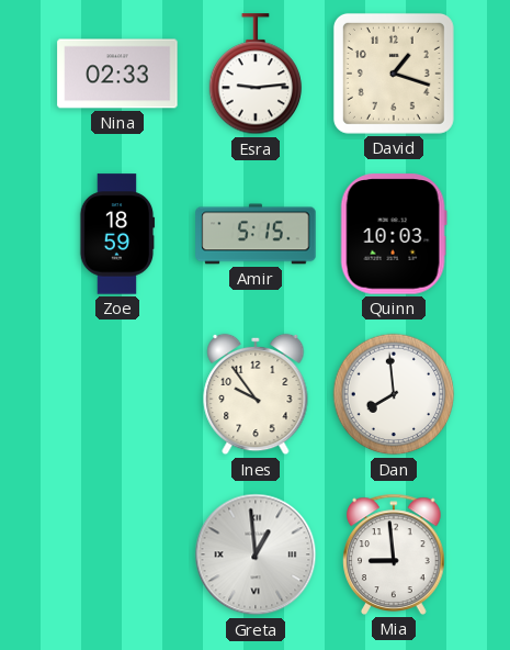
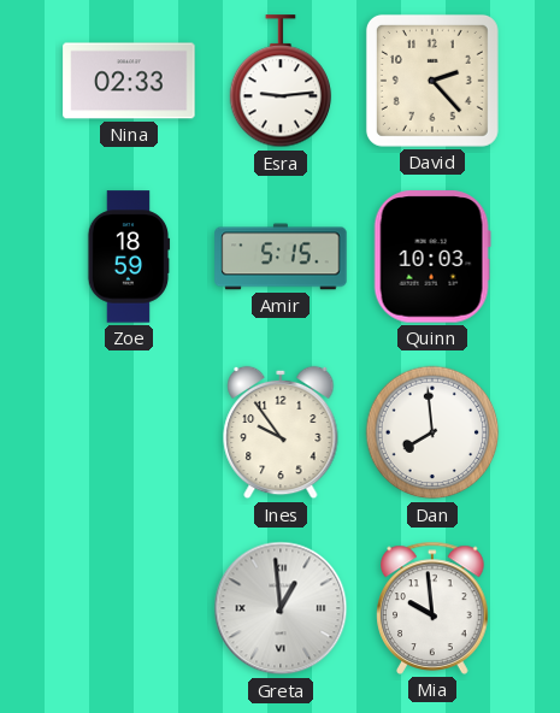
David: 1:18 -> 2:23 (432, 81)
Mia: 8:59 -> 9:59 (432, 608)
